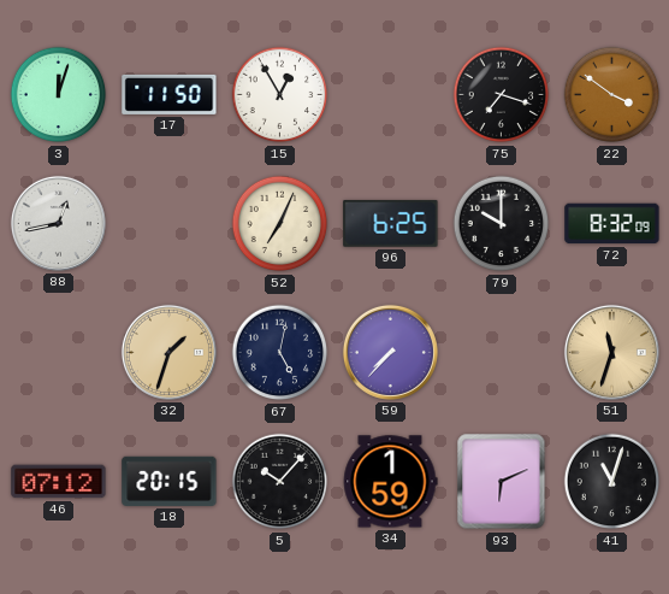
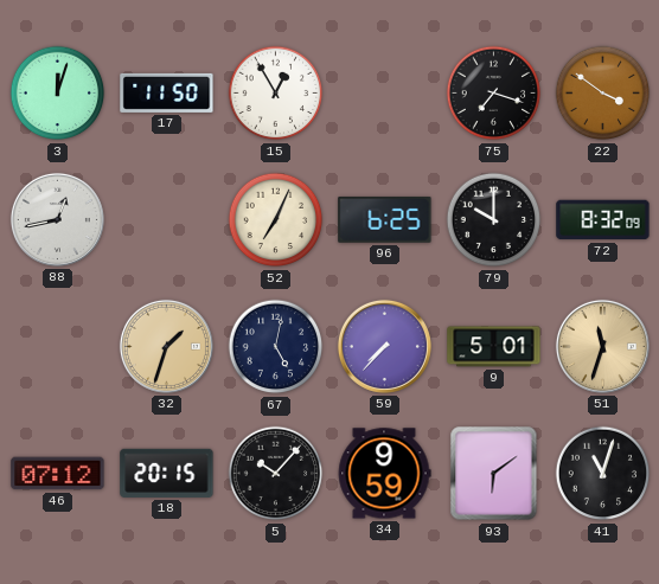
9: none -> 5:01 (494, 347)
34: 1:59 -> 9:59 (384, 474)
93: 6:11 -> 6:09 (494, 474)
